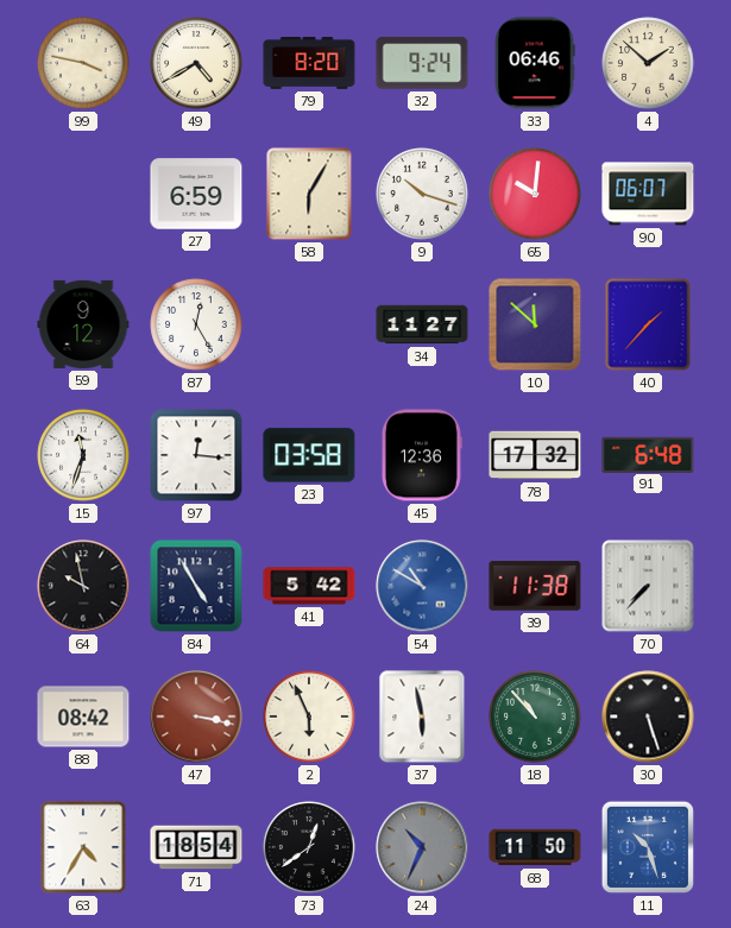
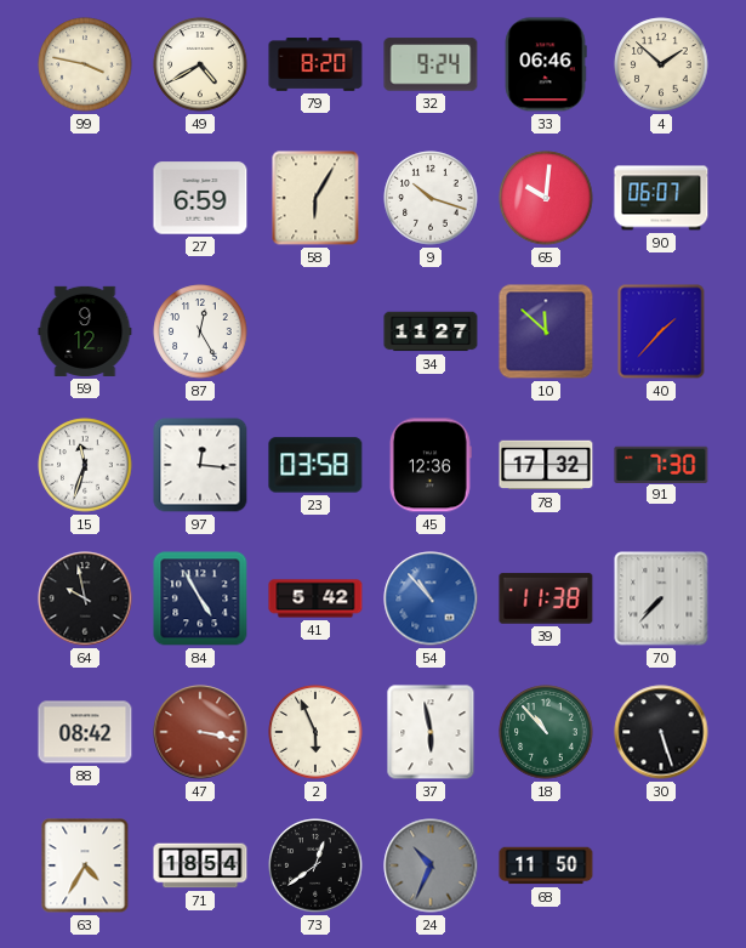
91: 6:48 -> 7:30 (661, 464)
54: 10:50 -> 10:53 (431, 598)
11: 10:27 -> none (648, 847)
